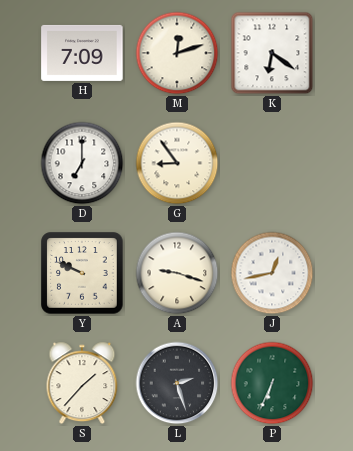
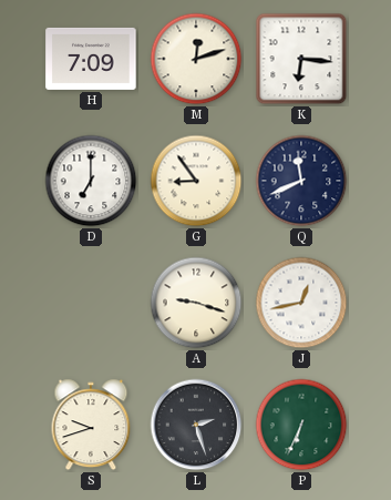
K: 6:21 -> 6:16 (301, 59)
Q: none -> 11:41 (301, 181)
Y: 9:49 -> none (82, 273)
S: 1:37 -> 9:42 (91, 425)
